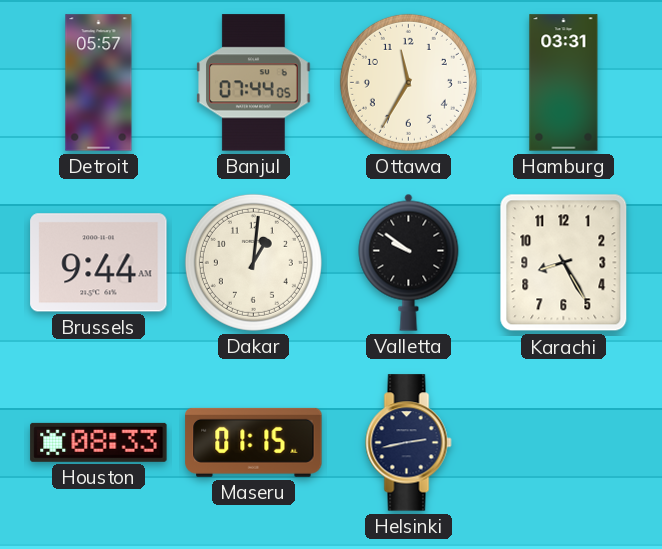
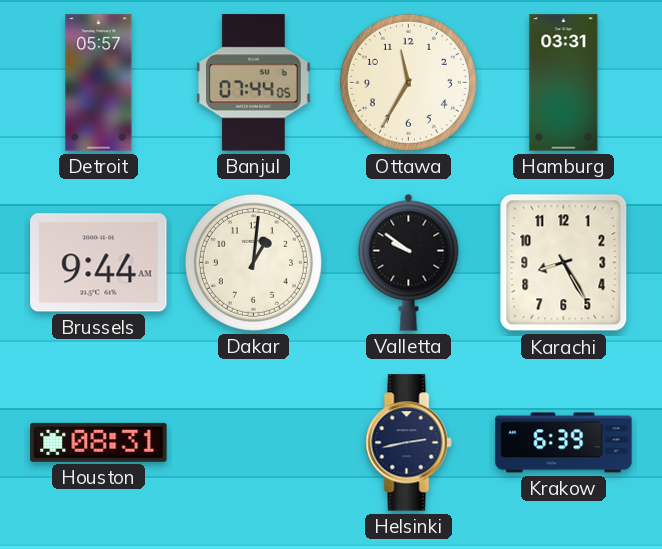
Houston: 08:33 -> 08:31 (99, 442)
Maseru: 01:15 -> none (254, 442)
Krakow: none -> 6:39 (564, 443)
